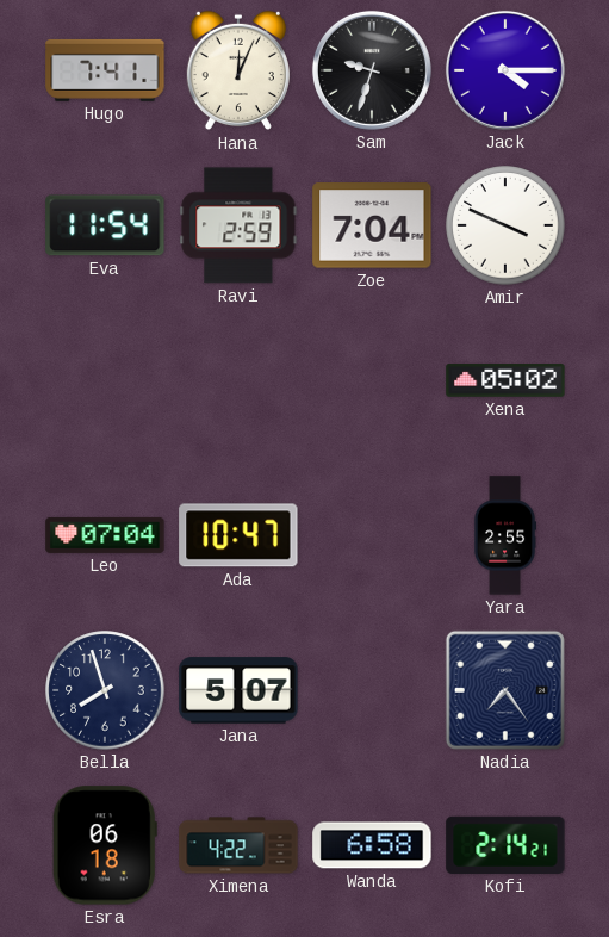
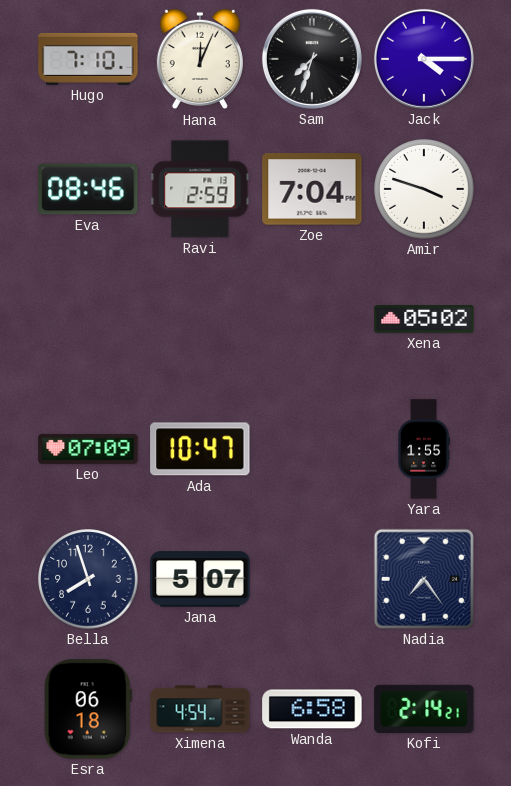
Hugo: 7:41 -> 7:10 (88, 59)
Sam: 9:33 -> 7:33 (312, 59)
Eva: 11:54 -> 08:46 (88, 189)
Amir: 3:49 -> 3:48 (424, 189)
Leo: 07:04 -> 07:09 (88, 449)
Yara: 2:55 -> 1:55 (424, 449)
Ximena: 4:22 -> 4:54 (200, 709)
